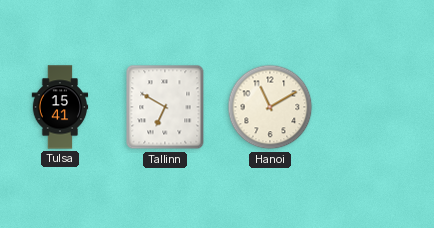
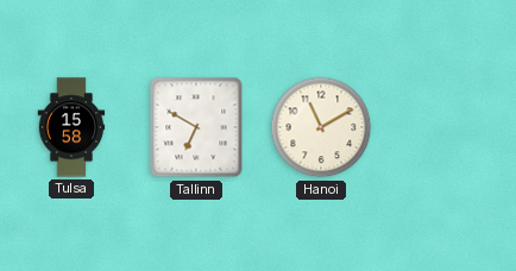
Tulsa: 15:41 -> 15:58 (71, 127)
